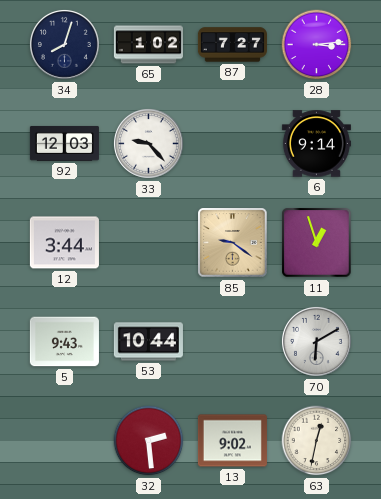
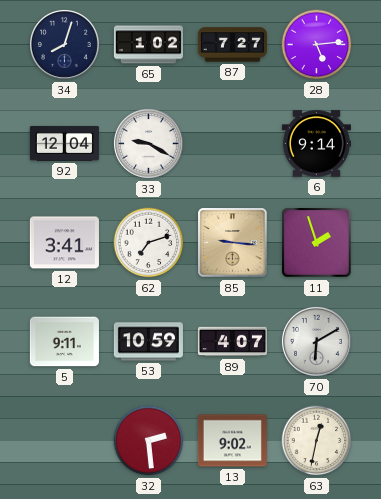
28: 3:14 -> 5:14 (317, 45)
92: 12:03 -> 12:04 (64, 143)
33: 9:23 -> 9:20 (148, 143)
12: 3:44 -> 3:41 (64, 243)
62: none -> 7:12 (149, 243)
85: 9:21 -> 9:16 (233, 243)
11: 12:57 -> 1:57 (317, 243)
5: 9:43 -> 9:11 (64, 342)
53: 10:44 -> 10:59 (148, 342)
89: none -> 4:07 (232, 342)
